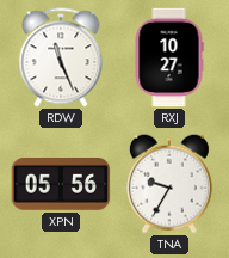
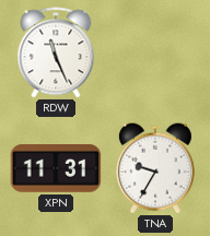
RXJ: 10:27 -> none (169, 57)
XPN: 05:56 -> 11:31 (56, 169)
